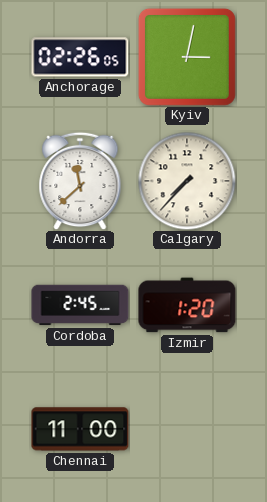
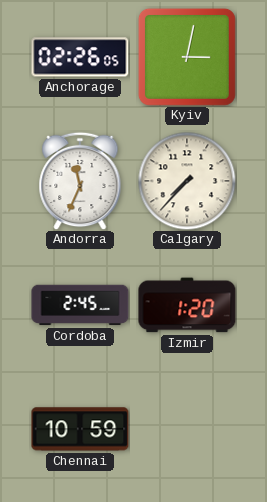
Andorra: 11:38 -> 11:34 (80, 181)
Chennai: 11:00 -> 10:59 (80, 429)
